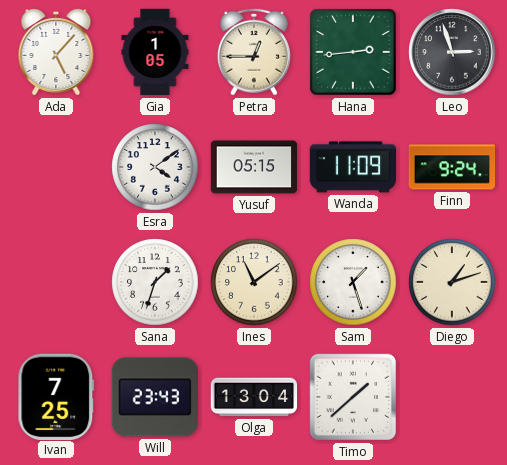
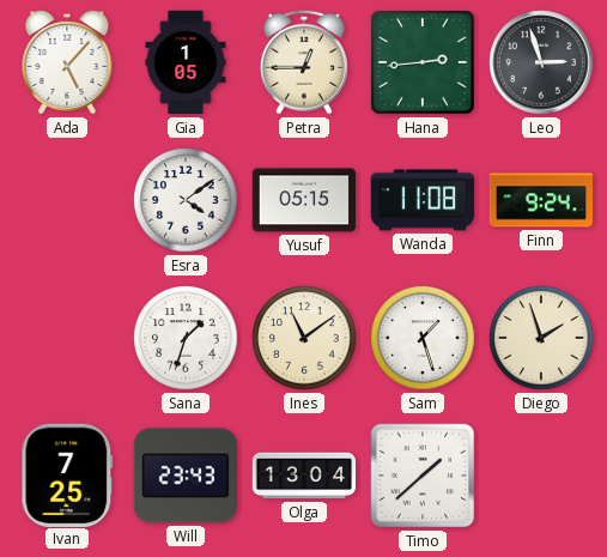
Wanda: 11:09 -> 11:08 (423, 200)
Diego: 1:12 -> 1:57 (541, 338)
